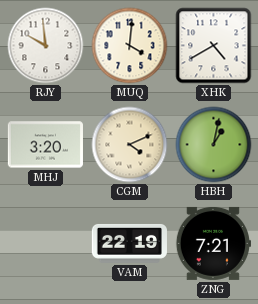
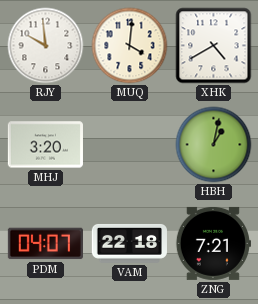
CGM: 4:11 -> none (130, 145)
PDM: none -> 04:07 (45, 244)
VAM: 22:19 -> 22:18 (129, 243)
